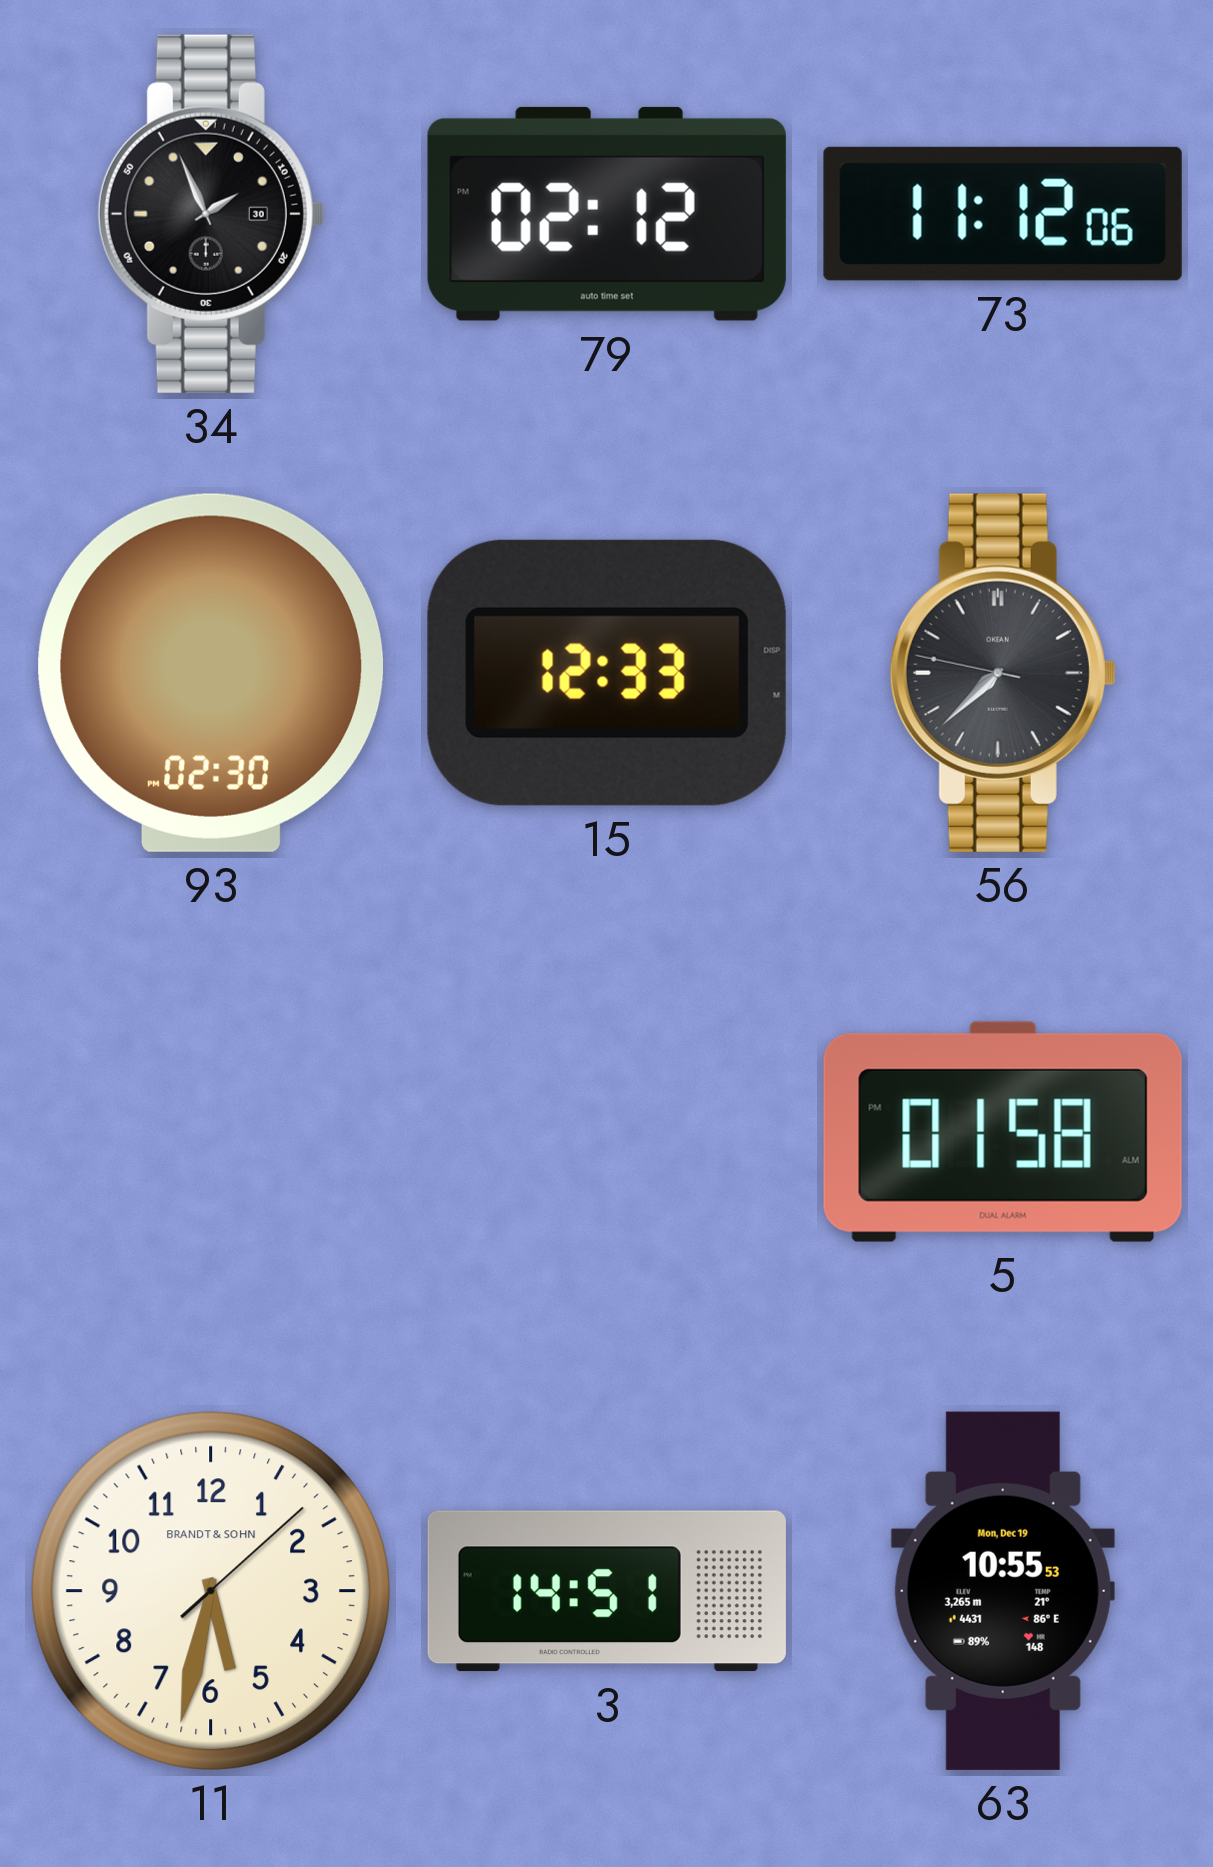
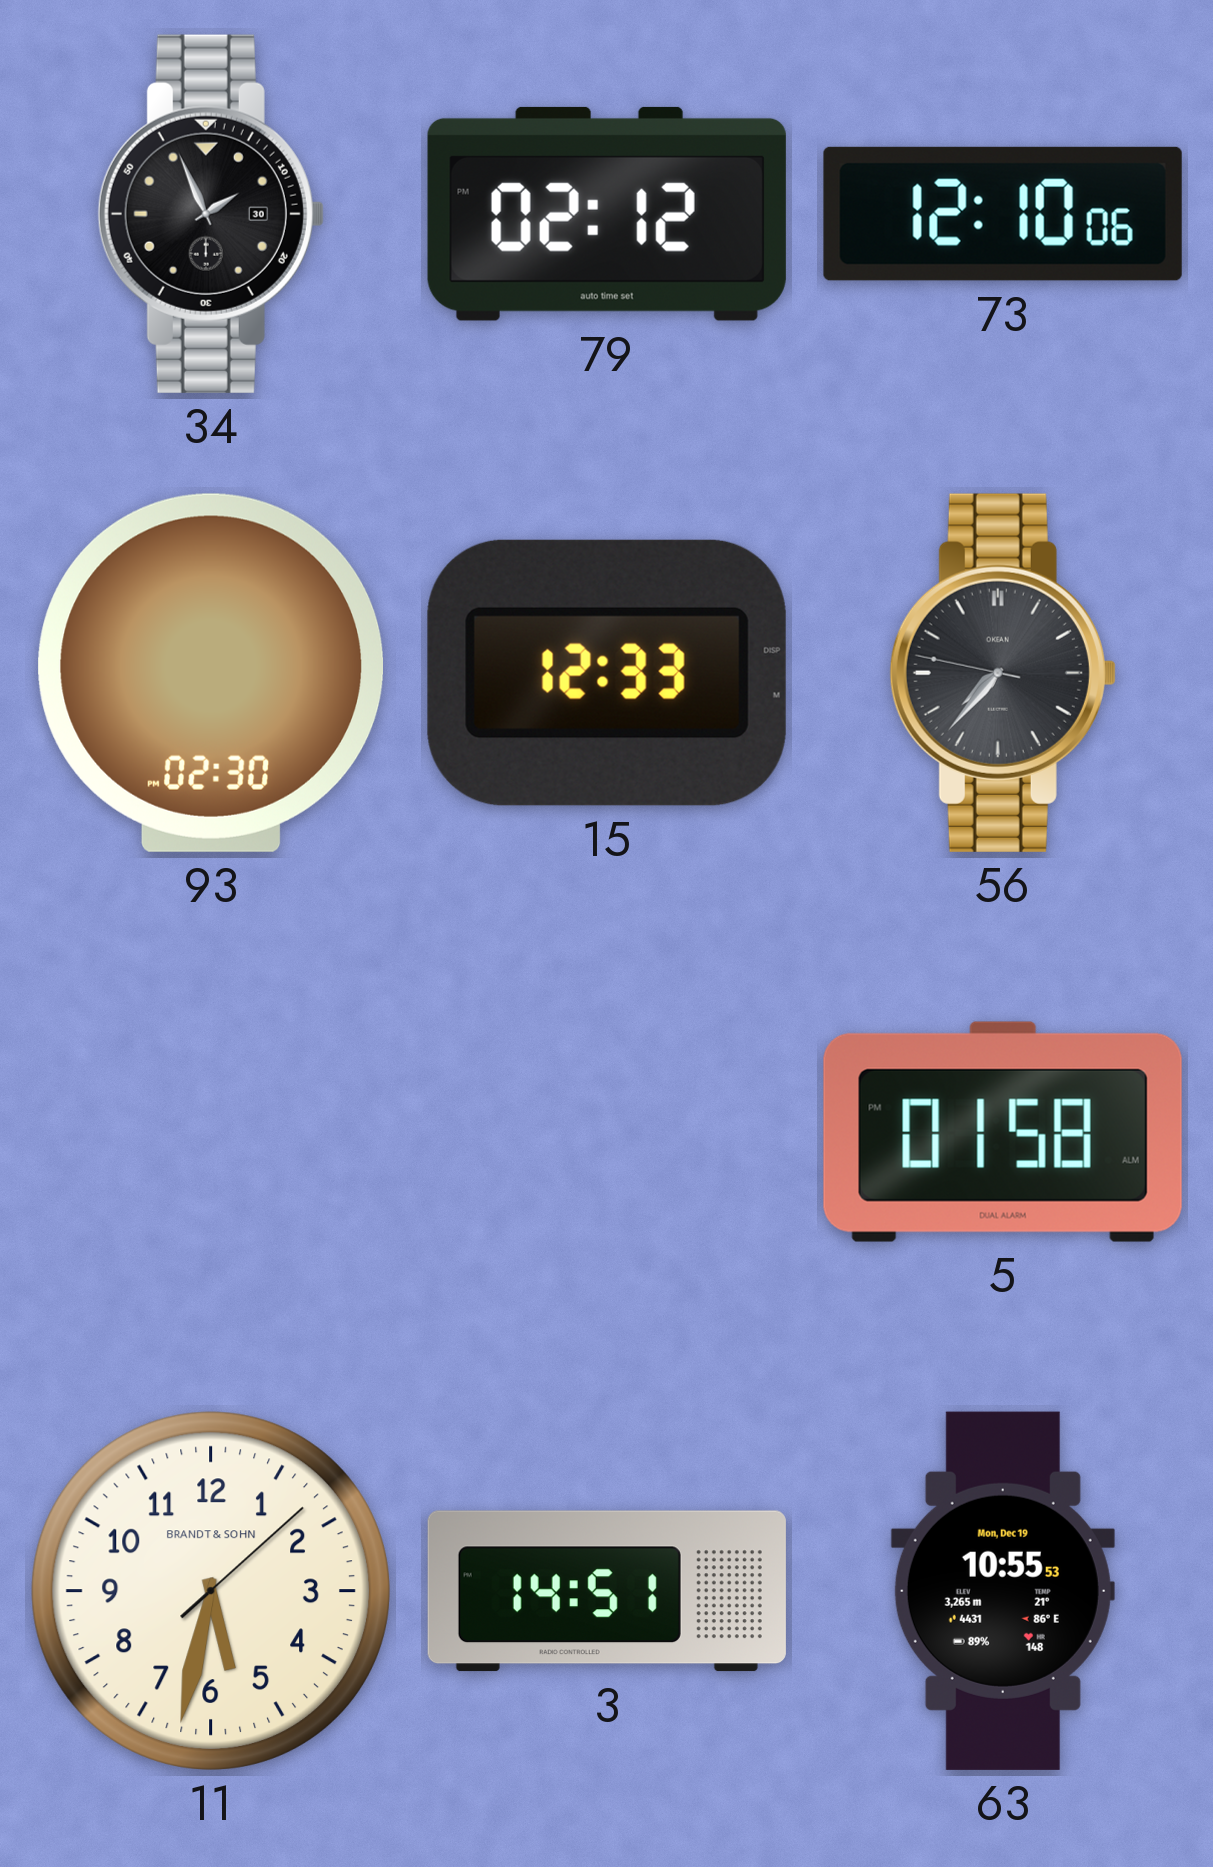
73: 11:12 -> 12:10 (1003, 214)
56: 7:37 -> 7:36 (1003, 673)
